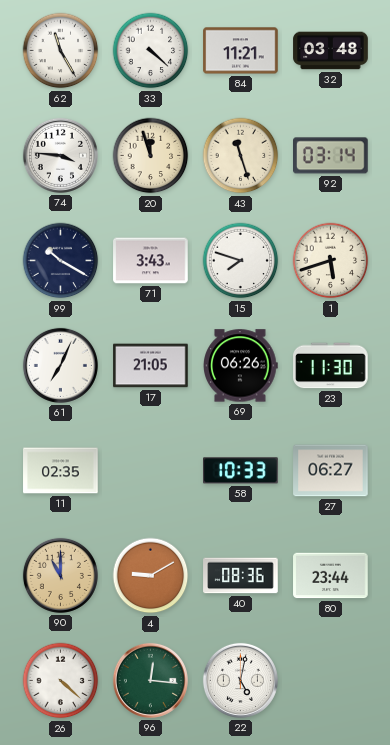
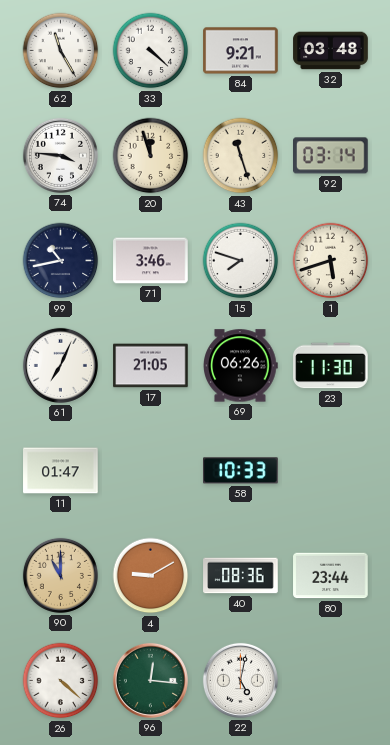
84: 11:21 -> 9:21 (241, 51)
99: 10:20 -> 10:43 (61, 261)
71: 3:43 -> 3:46 (151, 261)
11: 02:35 -> 01:47 (61, 471)
27: 06:27 -> none (331, 471)
